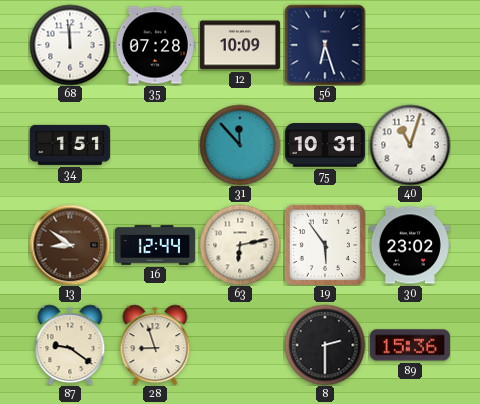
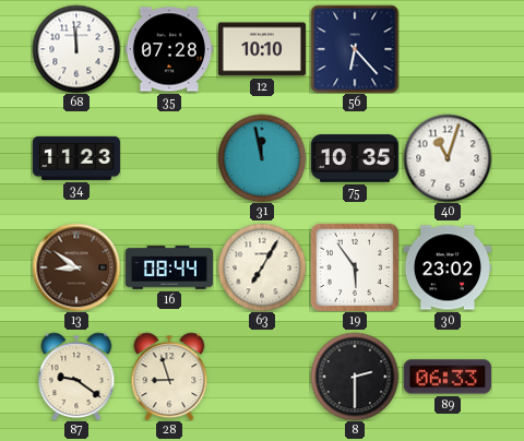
12: 10:09 -> 10:10 (262, 49)
56: 6:27 -> 6:23 (355, 49)
34: 1:51 -> 11:23 (76, 158)
31: 11:53 -> 11:58 (262, 158)
75: 10:31 -> 10:35 (355, 158)
16: 12:44 -> 08:44 (169, 267)
63: 6:13 -> 7:05 (262, 267)
89: 15:36 -> 06:33 (448, 377)
